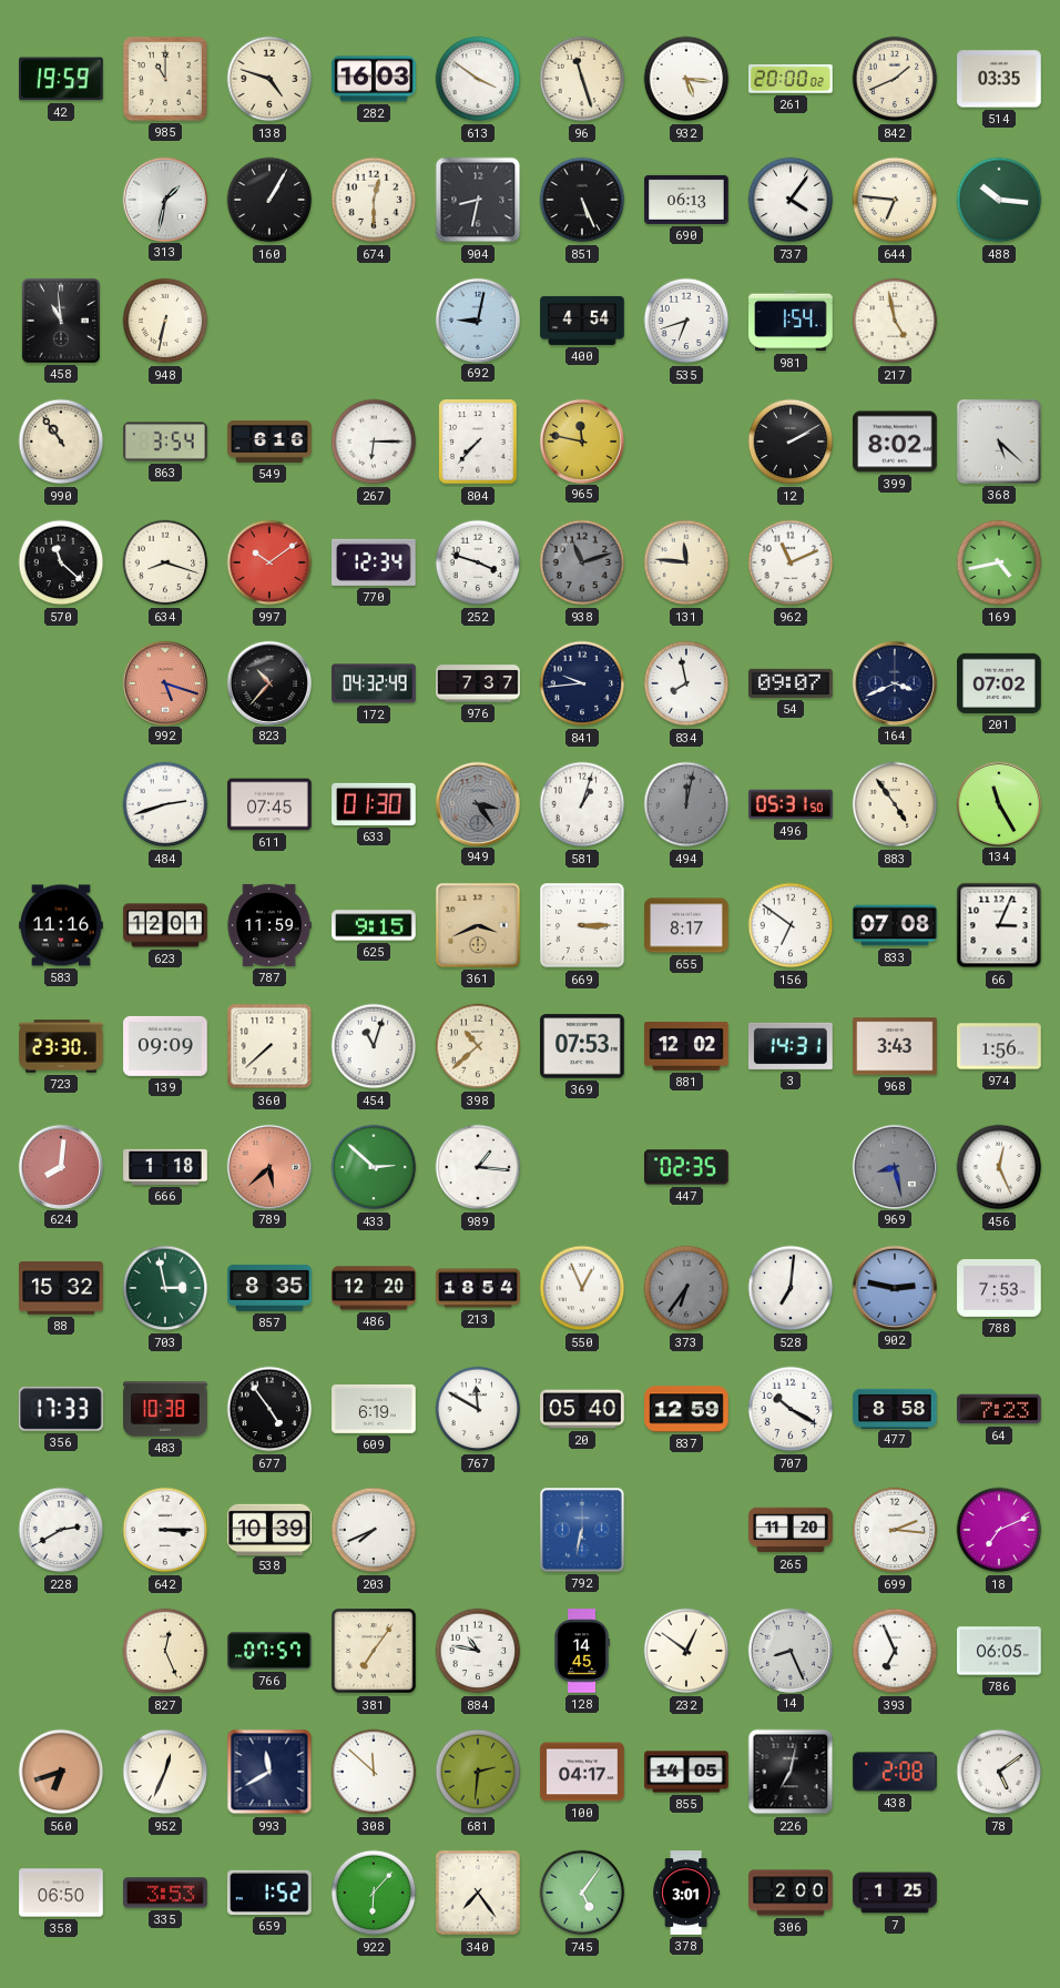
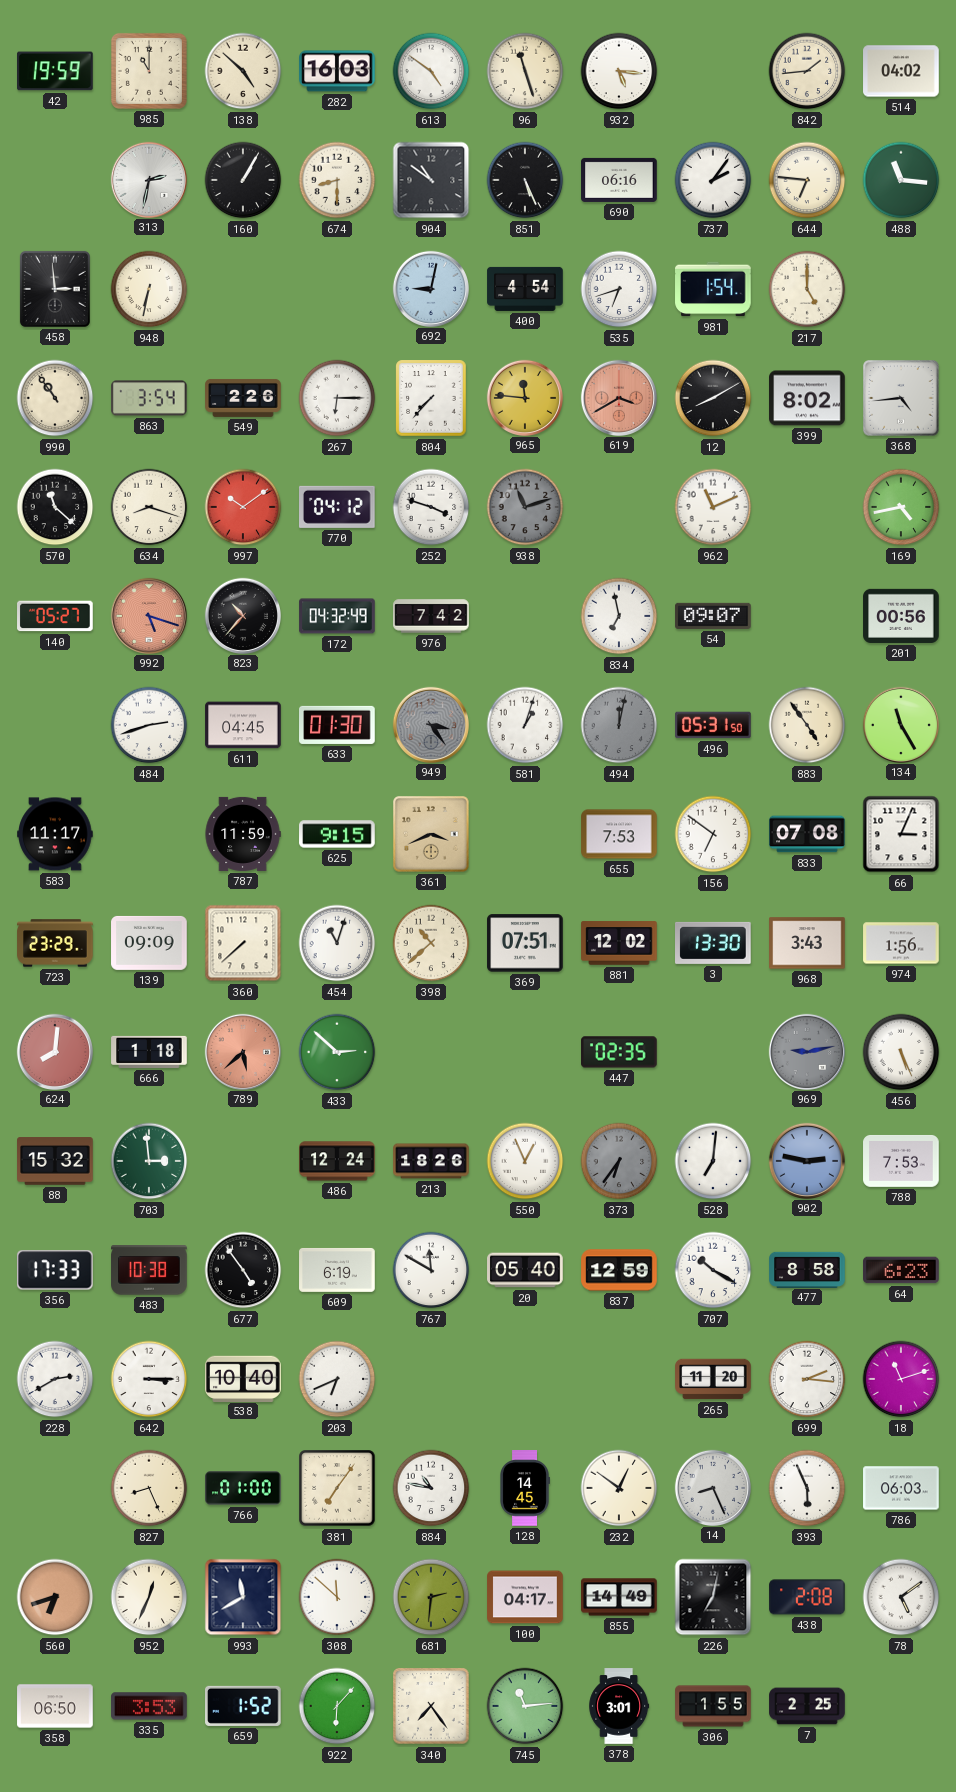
138: 4:48 -> 4:52 (243, 71)
613: 3:51 -> 4:51 (431, 71)
261: 20:00 -> none (791, 80)
842: 1:41 -> 1:44 (807, 71)
514: 03:35 -> 04:02 (901, 71)
313: 1:32 -> 2:32 (148, 179)
674: 12:30 -> 8:30 (337, 180)
904: 8:32 -> 10:51 (431, 180)
690: 06:13 -> 06:16 (619, 180)
737: 4:06 -> 2:06 (713, 180)
488: 10:16 -> 11:16 (901, 180)
458: 10:59 -> 2:59 (55, 289)
217: 4:58 -> 5:00 (807, 289)
549: 6:16 -> 2:26 (243, 398)
965: 11:47 -> 11:46 (524, 397)
619: none -> 3:40 (618, 397)
12: 2:10 -> 8:10 (713, 398)
368: 5:22 -> 4:44 (901, 398)
770: 12:34 -> 04:12 (338, 507)
131: 11:46 -> none (686, 562)
140: none -> 05:27 (55, 616)
976: 7:37 -> 7:42 (431, 616)
841: 9:44 -> none (582, 683)
834: 7:58 -> 6:58 (619, 616)
164: 3:41 -> none (894, 682)
201: 07:02 -> 00:56 (901, 616)
611: 07:45 -> 04:45 (243, 725)
583: 11:16 -> 11:17 (55, 834)
623: 12:01 -> none (165, 925)
669: 3:15 -> none (582, 925)
655: 8:17 -> 7:53 (619, 834)
723: 23:30 -> 23:29 (55, 943)
369: 07:53 -> 07:51 (525, 943)
3: 14:31 -> 13:30 (714, 943)
989: 1:16 -> none (478, 1167)
969: 8:28 -> 9:13 (806, 1051)
456: 12:26 -> 5:26 (901, 1052)
703: 2:58 -> 2:59 (149, 1161)
857: 8:35 -> none (269, 1289)
486: 12:20 -> 12:24 (337, 1161)
213: 18:54 -> 18:26 (431, 1161)
64: 7:23 -> 6:23 (901, 1270)
538: 10:39 -> 10:40 (243, 1378)
203: 7:41 -> 6:41 (337, 1379)
792: 6:32 -> none (582, 1530)
18: 7:11 -> 11:12 (901, 1379)
827: 12:26 -> 8:26 (149, 1488)
766: 07:57 -> 01:00 (243, 1488)
393: 6:56 -> 5:56 (807, 1488)
786: 06:05 -> 06:03 (901, 1488)
855: 14:05 -> 14:49 (619, 1597)
745: 5:06 -> 11:14 (525, 1706)
306: 2:00 -> 1:55 (713, 1706)
7: 1:25 -> 2:25 (807, 1706)
